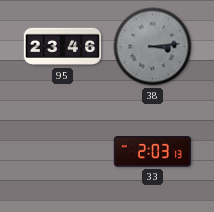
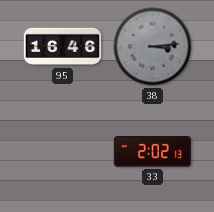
95: 23:46 -> 16:46 (62, 47)
33: 2:03 -> 2:02 (152, 152)
